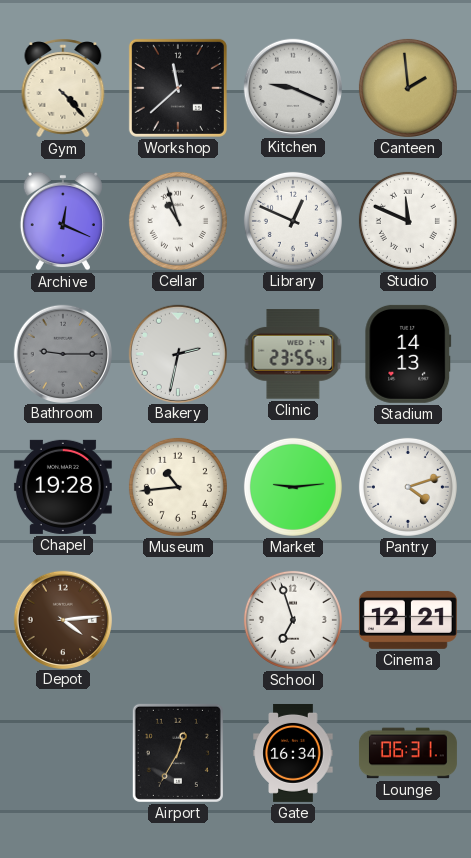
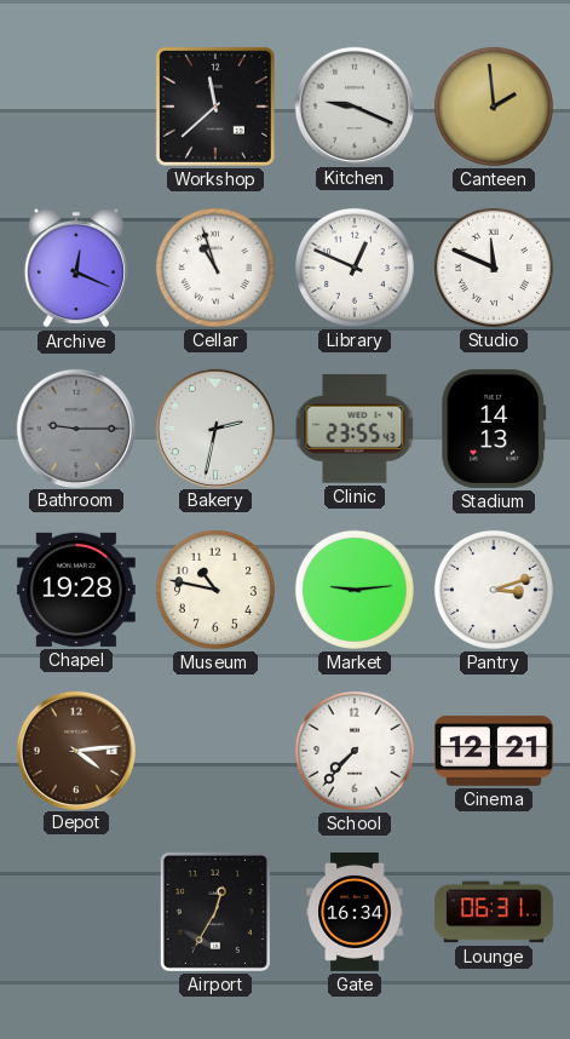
Gym: 4:23 -> none (63, 88)
Museum: 10:44 -> 10:47 (215, 590)
Pantry: 4:12 -> 3:12 (494, 590)
School: 6:57 -> 7:37 (355, 751)
